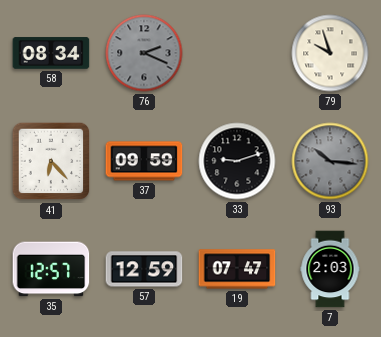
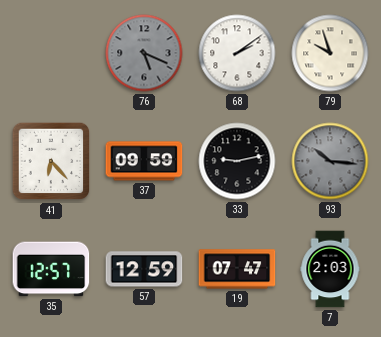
58: 08:34 -> none (51, 53)
76: 2:19 -> 5:19 (144, 53)
68: none -> 2:09 (237, 53)
33: 9:12 -> 9:13 (237, 161)
